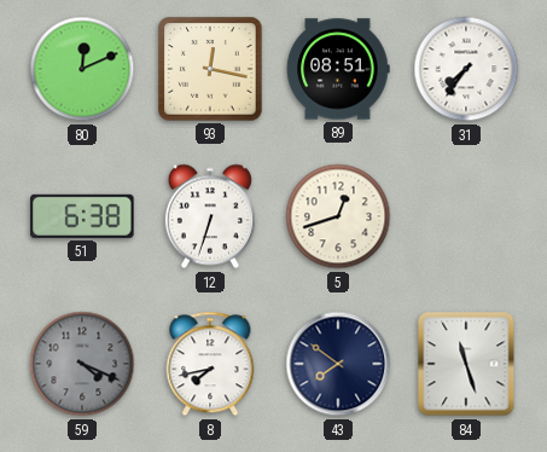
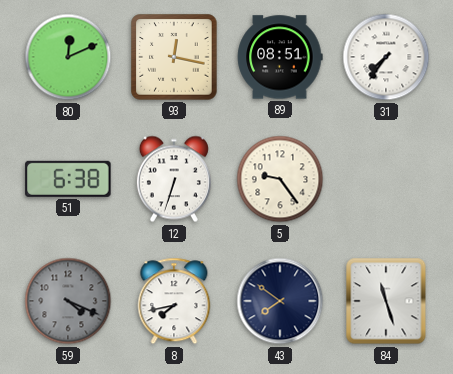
5: 12:42 -> 9:24 (280, 179)
